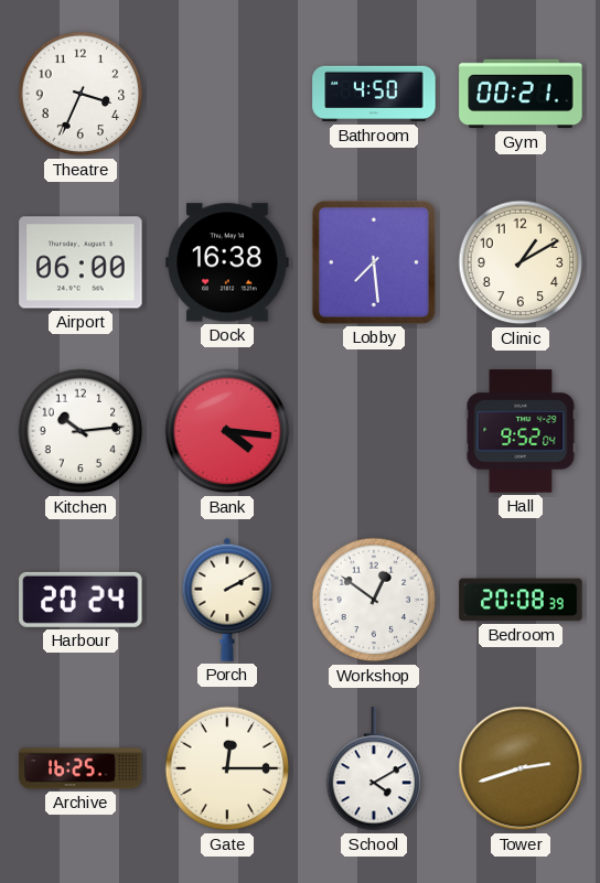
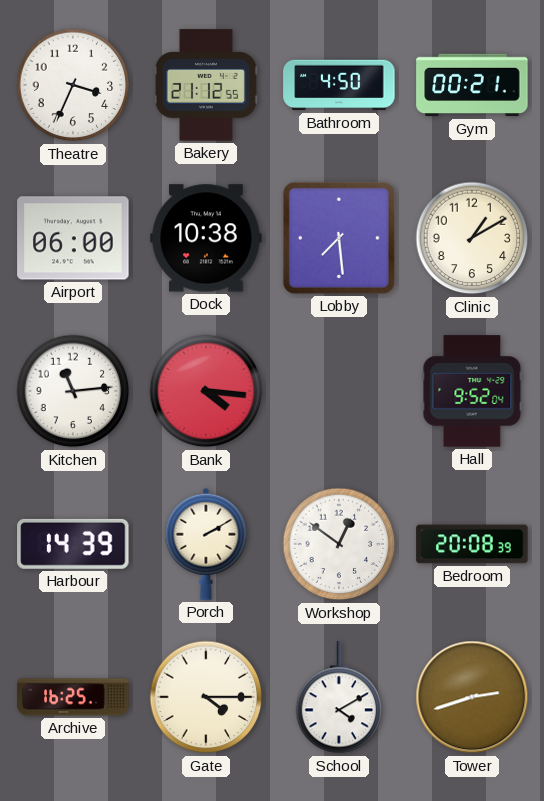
Bakery: none -> 21:12 (206, 85)
Dock: 16:38 -> 10:38 (206, 238)
Kitchen: 10:14 -> 11:14 (73, 391)
Harbour: 20:24 -> 14:39 (73, 544)
Gate: 12:15 -> 4:15 (206, 697)
